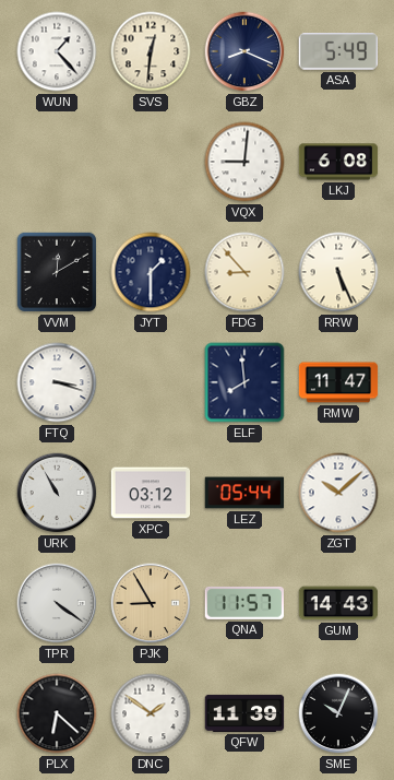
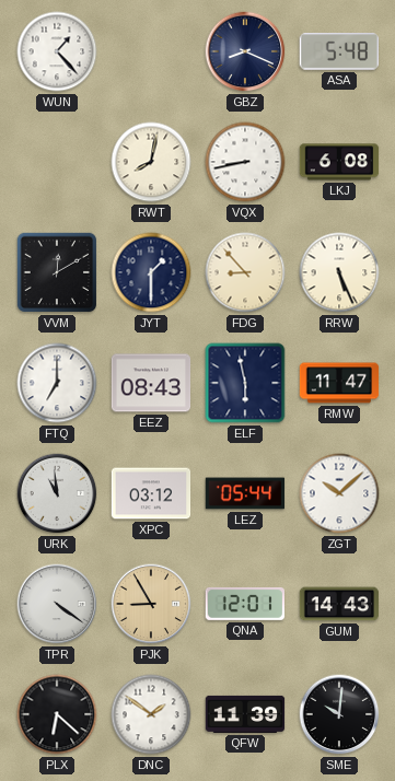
SVS: 12:31 -> none (151, 51)
ASA: 5:49 -> 5:48 (338, 51)
RWT: none -> 8:02 (151, 162)
VQX: 9:01 -> 8:43 (245, 162)
FTQ: 3:18 -> 7:00 (57, 383)
EEZ: none -> 08:43 (151, 383)
ELF: 7:59 -> 5:58 (245, 383)
URK: 10:55 -> 10:59 (57, 493)
QNA: 11:57 -> 12:01 (245, 604)
SME: 10:04 -> 10:01 (339, 714)
